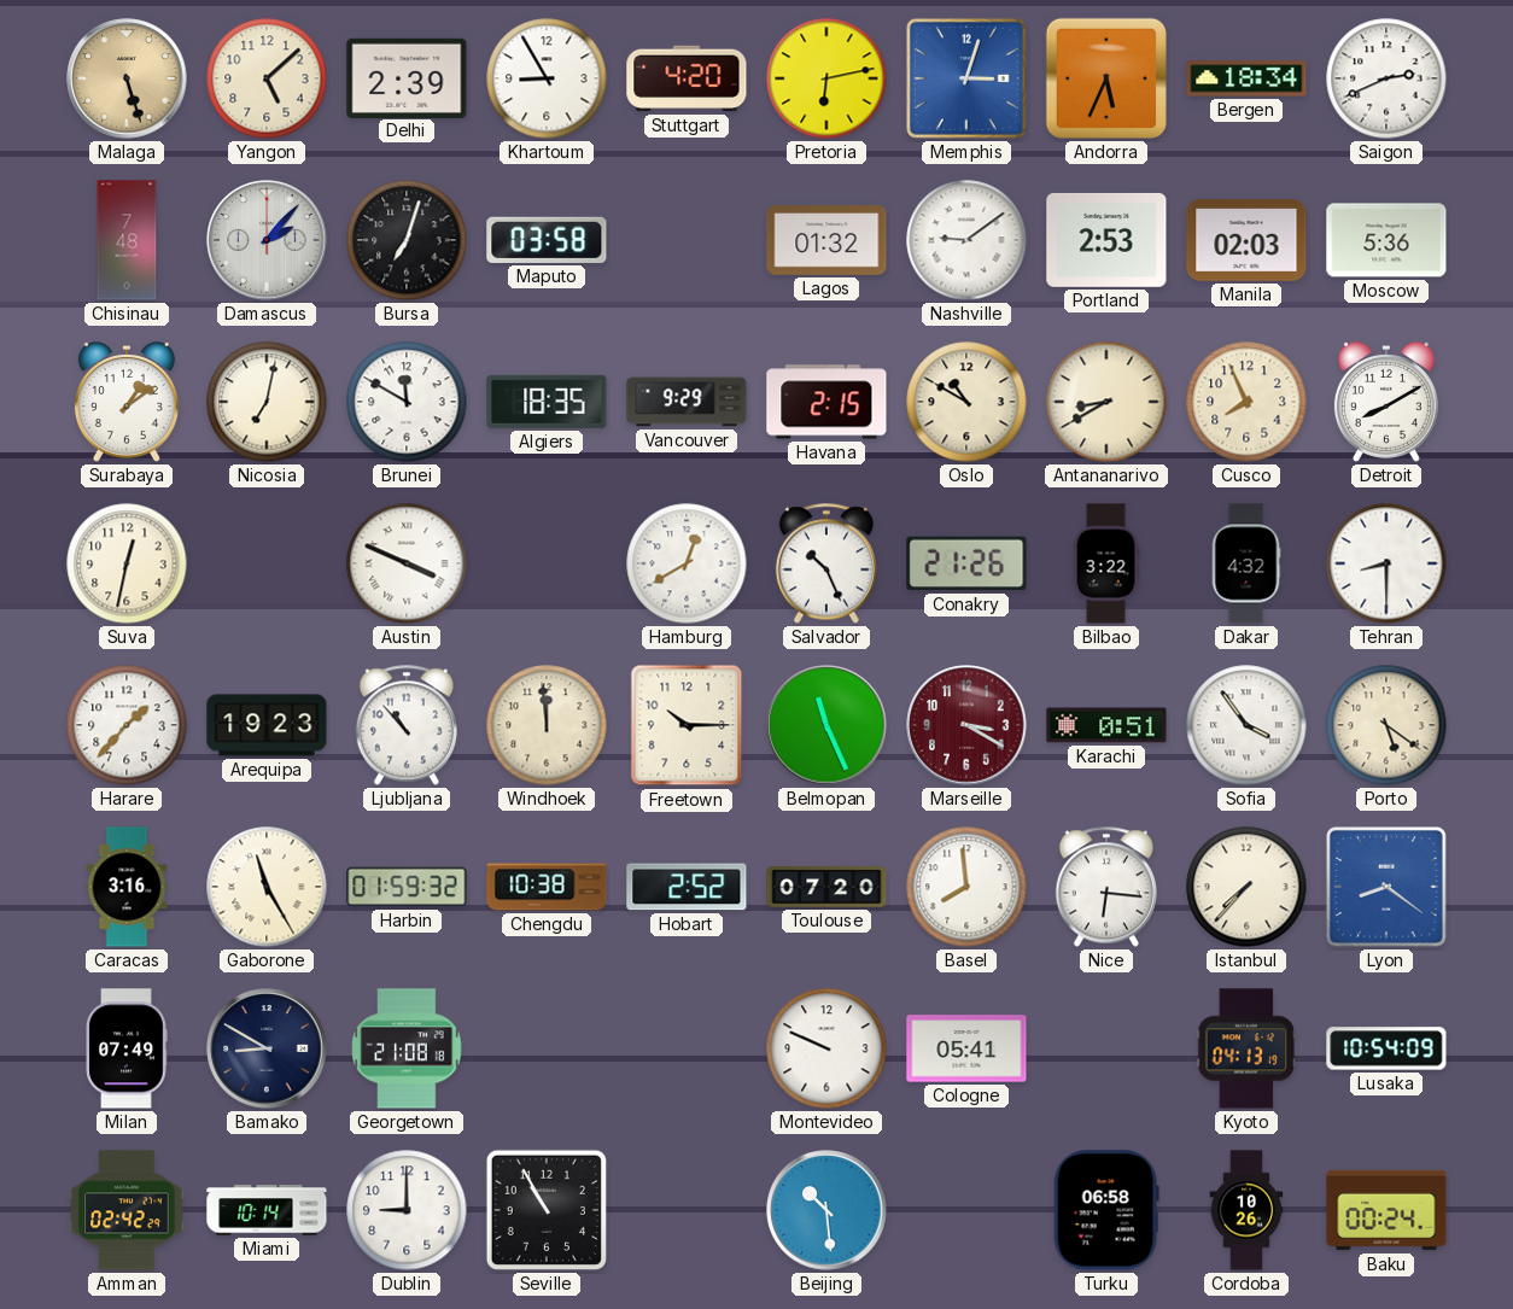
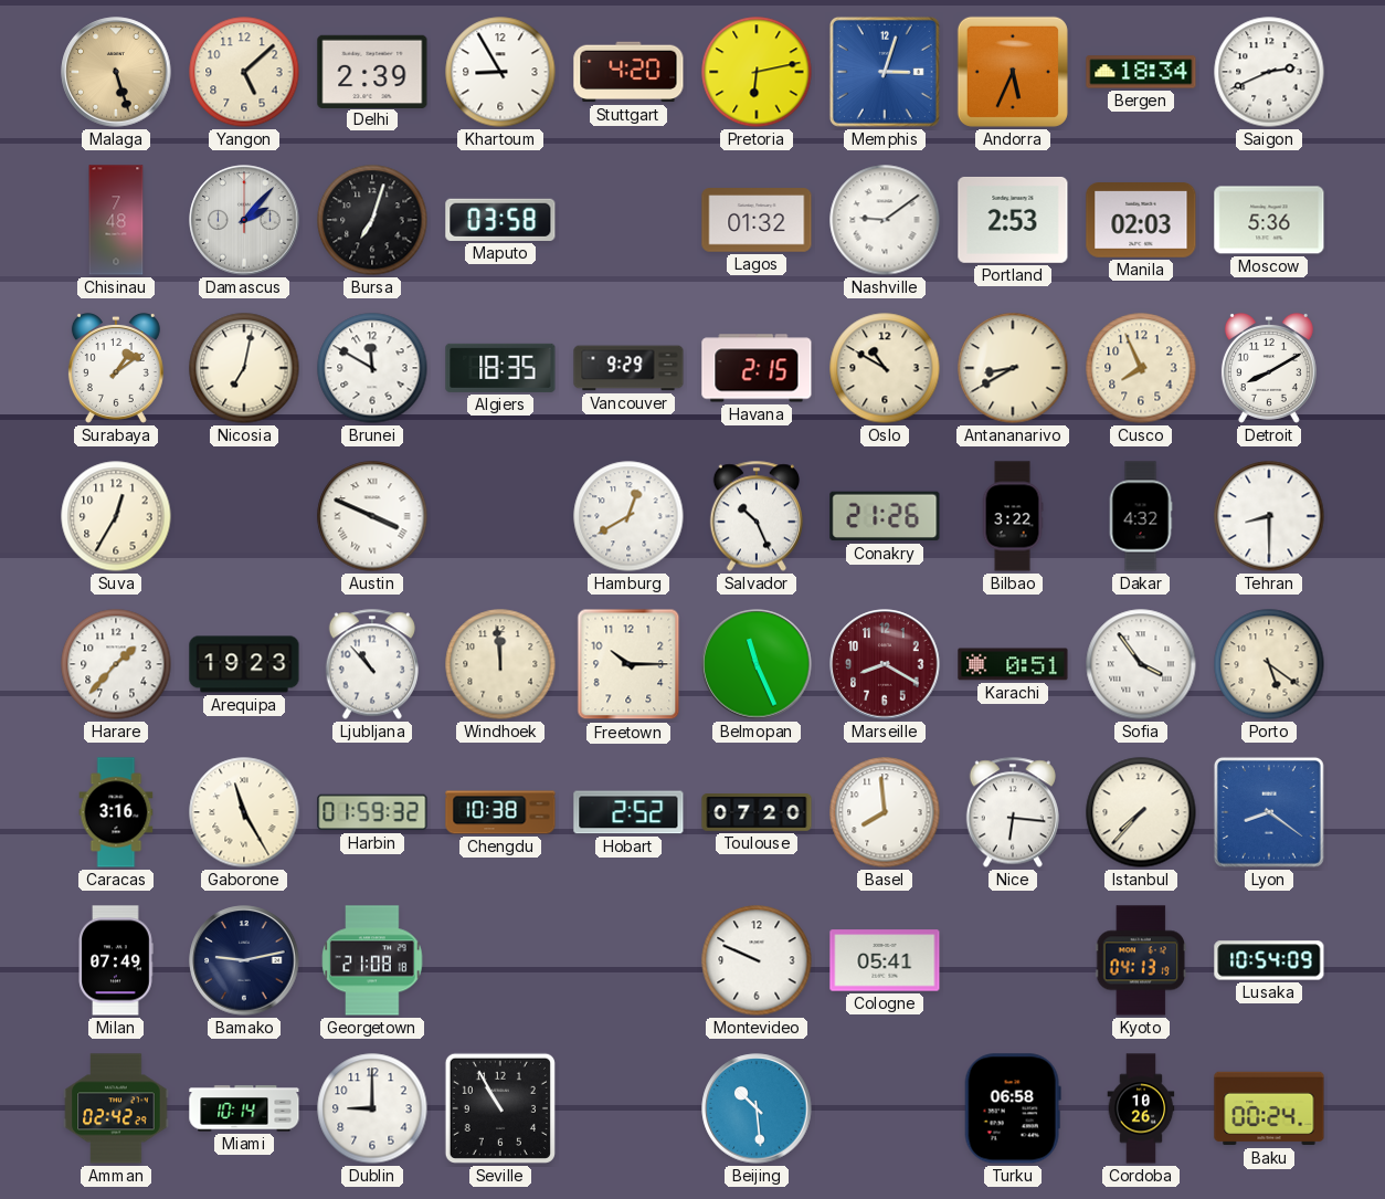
Suva: 12:32 -> 12:35 (116, 516)
Marseille: 3:20 -> 8:20 (885, 664)
Bamako: 8:50 -> 9:13 (244, 960)
